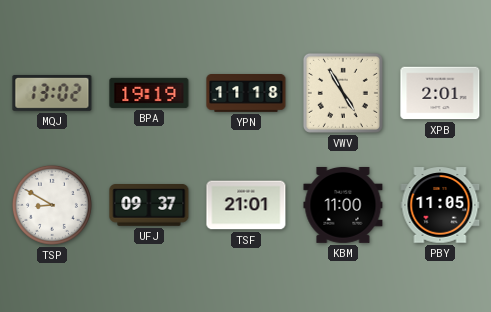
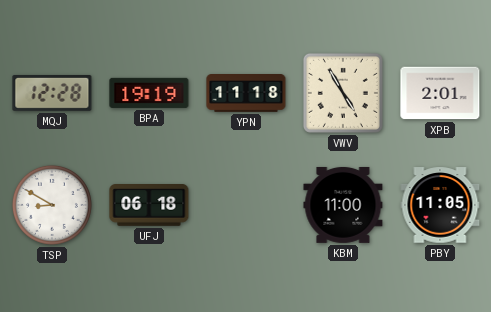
MQJ: 13:02 -> 12:28 (52, 93)
UFJ: 09:37 -> 06:18 (149, 206)
TSF: 21:01 -> none (246, 205)
